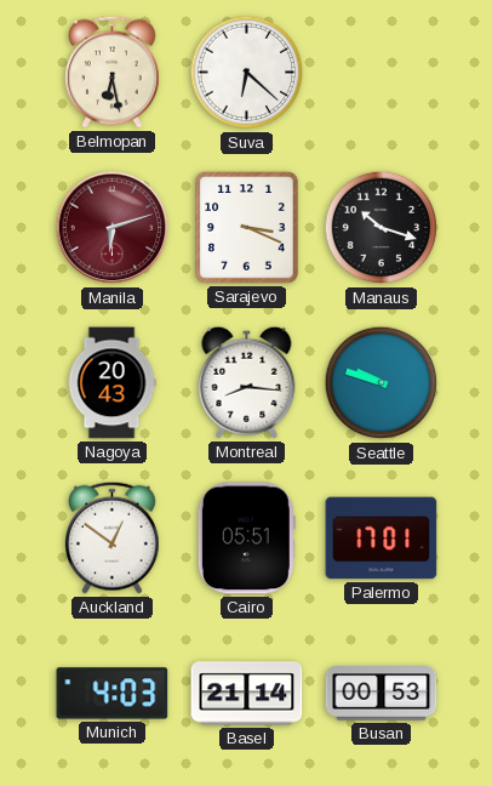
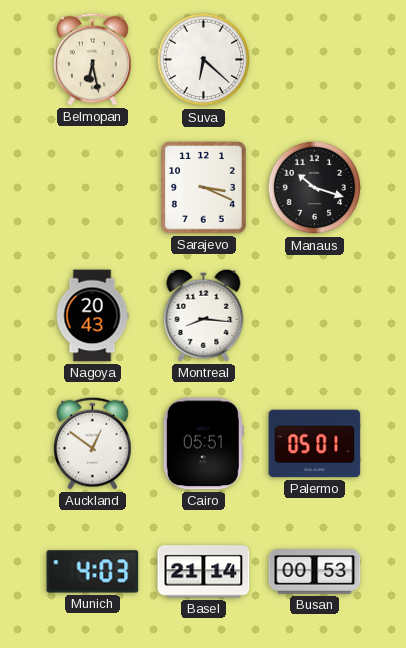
Manila: 6:12 -> none (113, 228)
Seattle: 9:48 -> none (382, 383)
Palermo: 17:01 -> 05:01 (315, 444)
